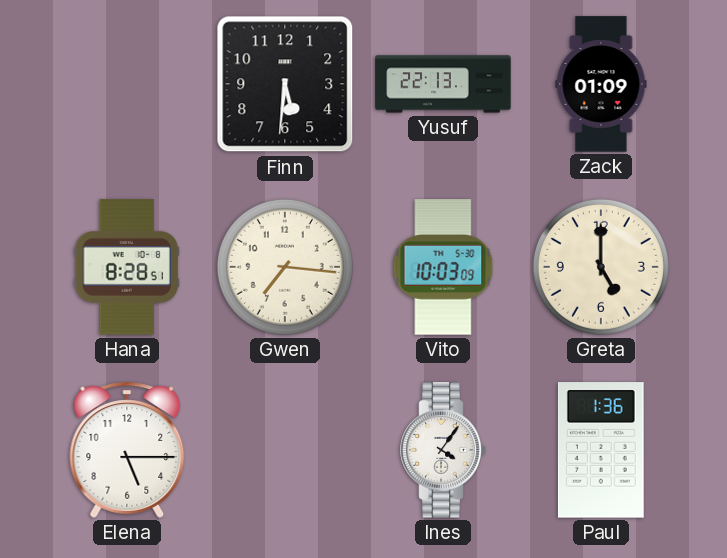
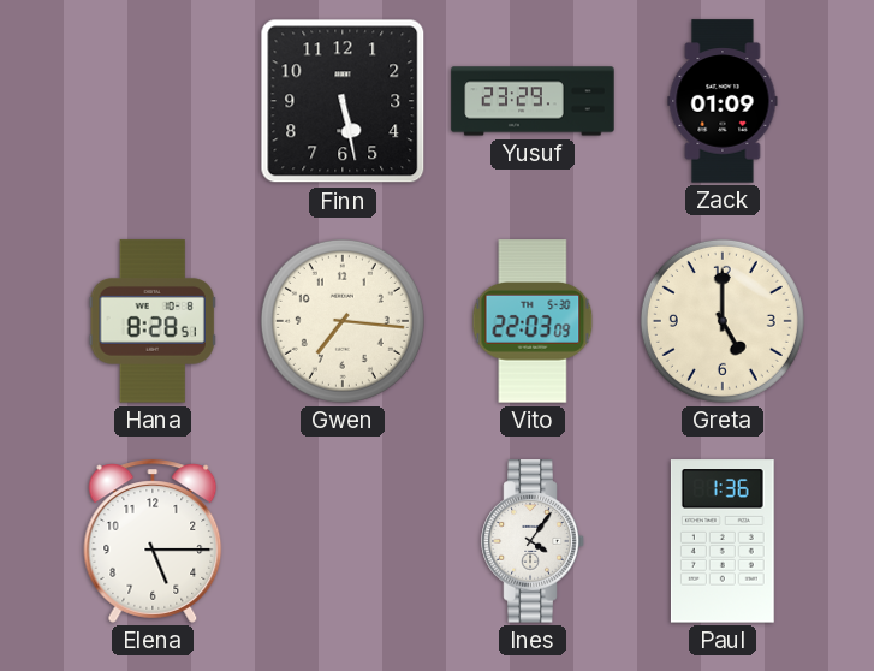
Finn: 5:31 -> 5:28 (343, 101)
Yusuf: 22:13 -> 23:29 (533, 101)
Vito: 10:03 -> 22:03 (533, 321)
